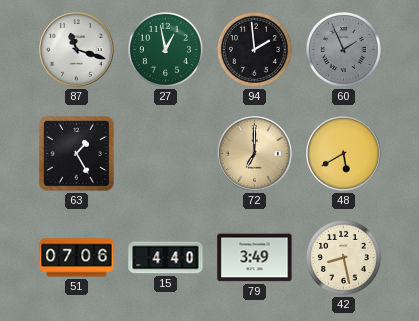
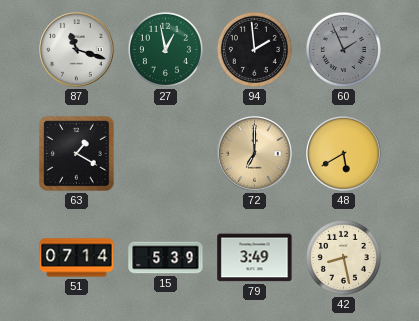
63: 1:25 -> 1:20 (77, 154)
51: 07:06 -> 07:14 (77, 258)
15: 4:40 -> 5:39 (166, 258)
